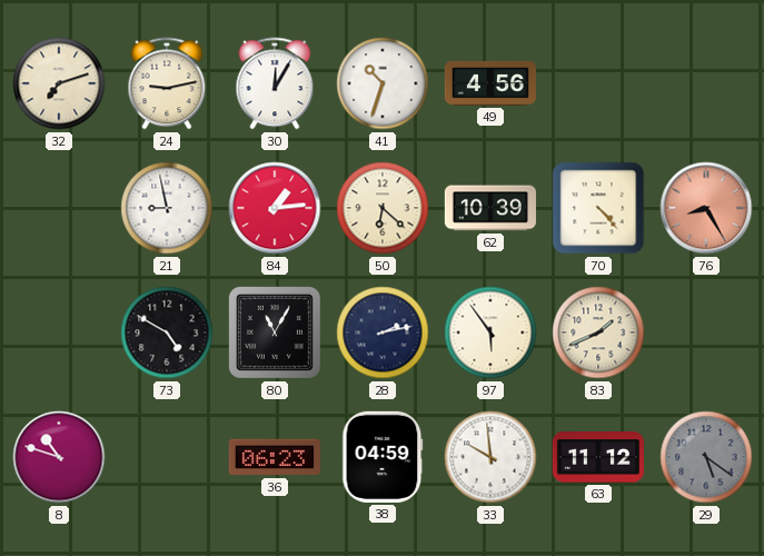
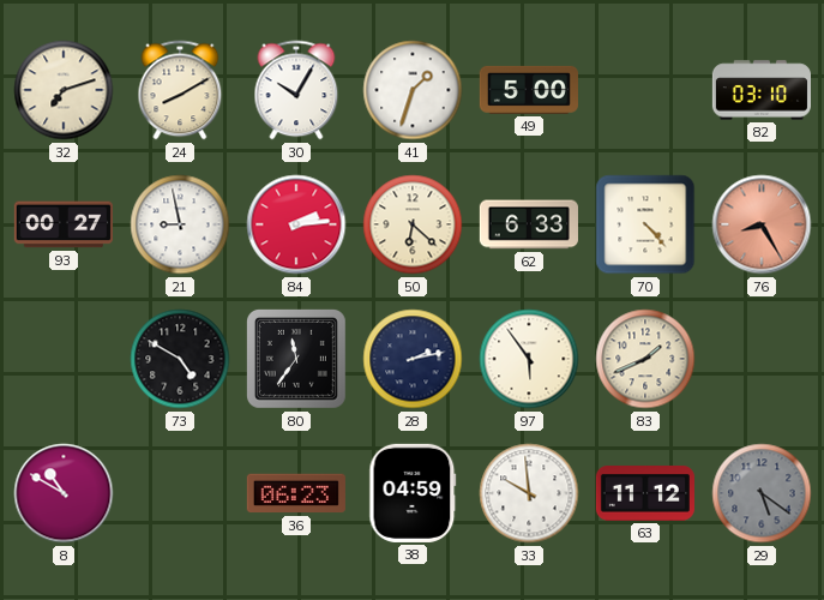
24: 9:13 -> 8:10 (180, 90)
30: 12:05 -> 10:05 (296, 90)
41: 10:33 -> 1:33 (413, 90)
49: 4:56 -> 5:00 (529, 90)
82: none -> 03:10 (760, 90)
93: none -> 00:27 (64, 224)
84: 1:14 -> 2:14 (296, 224)
62: 10:39 -> 6:33 (529, 224)
80: 11:05 -> 11:36 (296, 359)
8: 10:48 -> 10:50 (64, 493)
